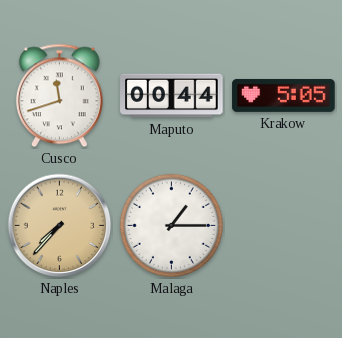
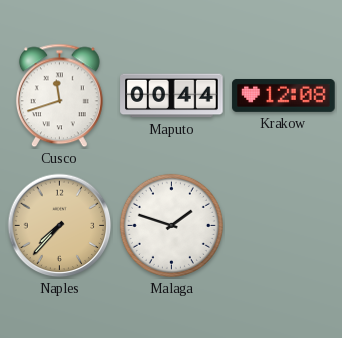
Krakow: 5:05 -> 12:08 (284, 95)
Malaga: 1:15 -> 1:48 (171, 225)
